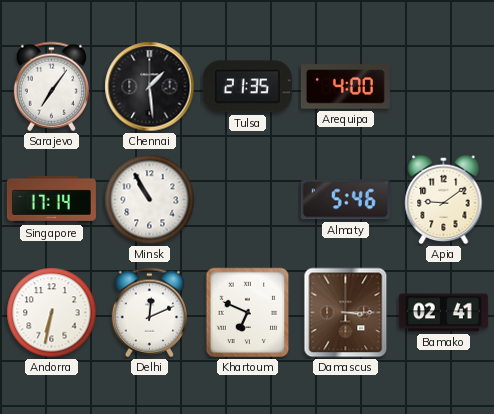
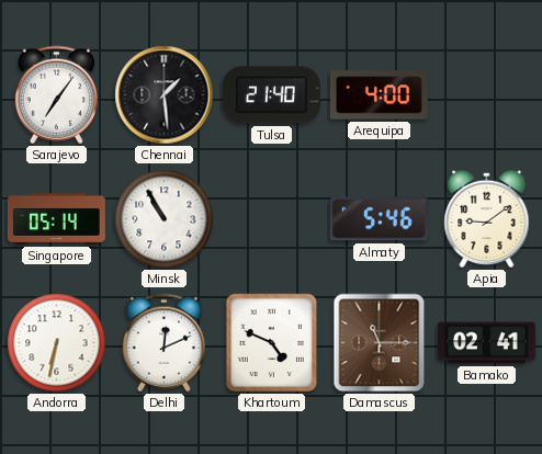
Tulsa: 21:35 -> 21:40 (271, 95)
Singapore: 17:14 -> 05:14 (56, 218)
Khartoum: 6:49 -> 4:49 (272, 343)
Damascus: 3:15 -> 11:15 (380, 343)
